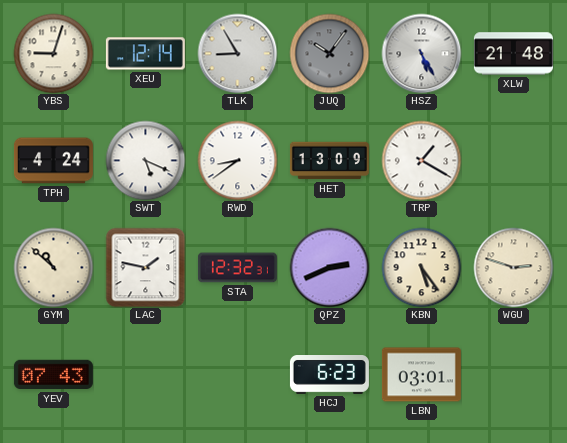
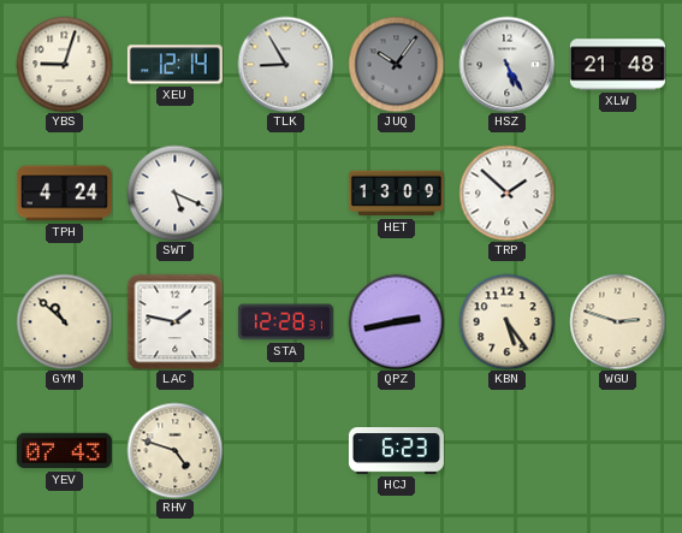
RWD: 8:39 -> none (237, 160)
TRP: 1:20 -> 1:52 (506, 193)
STA: 12:32 -> 12:28 (285, 322)
QPZ: 2:41 -> 2:43 (396, 321)
RHV: none -> 4:48 (174, 450)
LBN: 03:01 -> none (421, 375)
